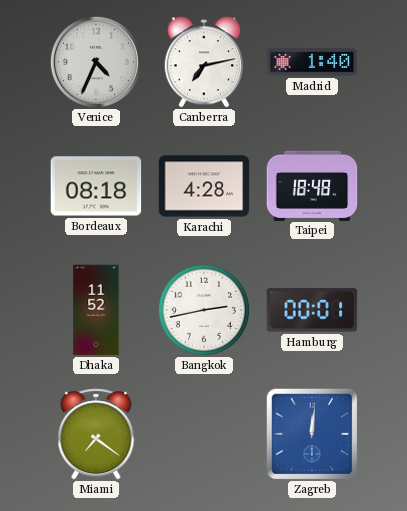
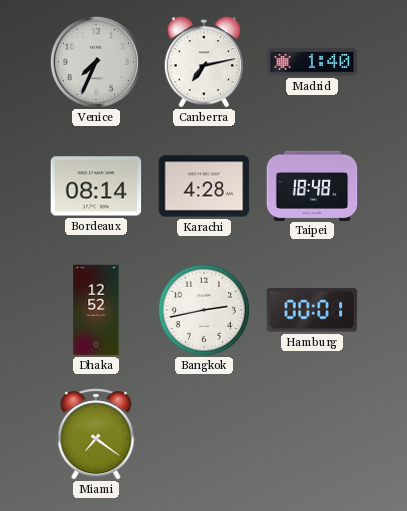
Venice: 4:34 -> 7:34 (96, 62)
Bordeaux: 08:18 -> 08:14 (96, 186)
Dhaka: 11:52 -> 12:52 (96, 310)
Zagreb: 12:01 -> none (312, 434)
